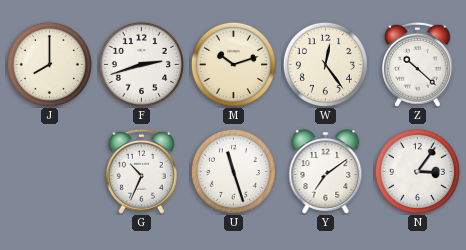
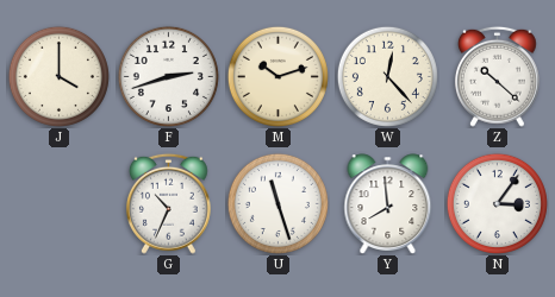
J: 8:00 -> 4:00 (58, 76)
W: 12:24 -> 12:23 (387, 76)
Y: 7:09 -> 7:59 (388, 204)
